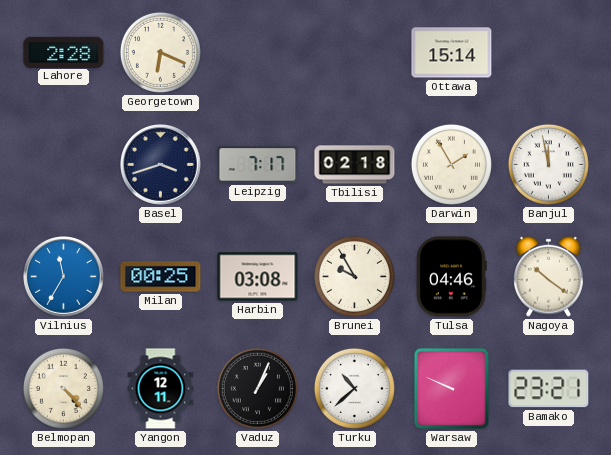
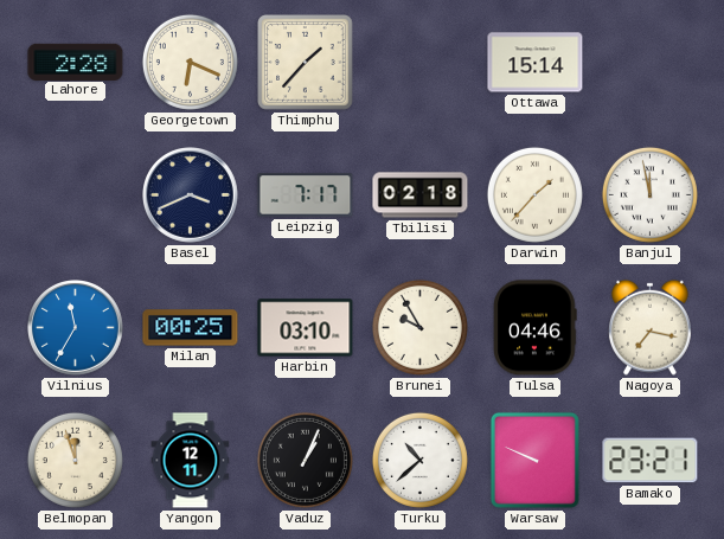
Thimphu: none -> 1:37 (306, 63)
Basel: 3:42 -> 3:41 (191, 195)
Darwin: 1:55 -> 1:37 (534, 194)
Harbin: 03:08 -> 03:10 (306, 328)
Nagoya: 10:21 -> 7:17 (649, 327)
Belmopan: 4:23 -> 11:57 (75, 460)
